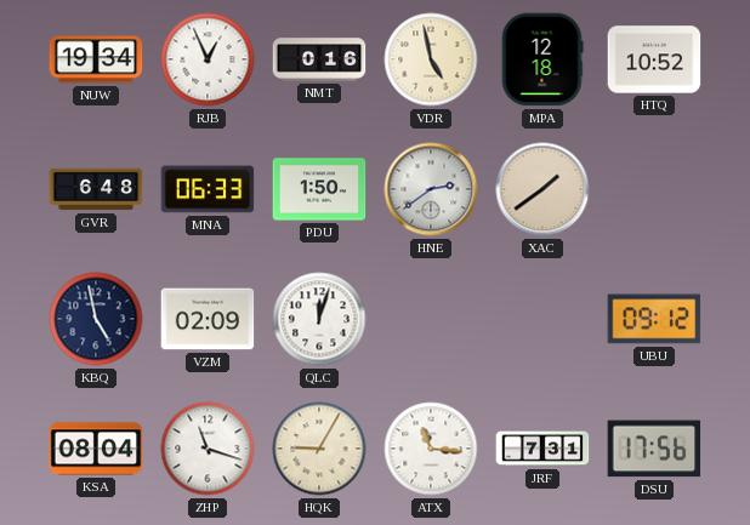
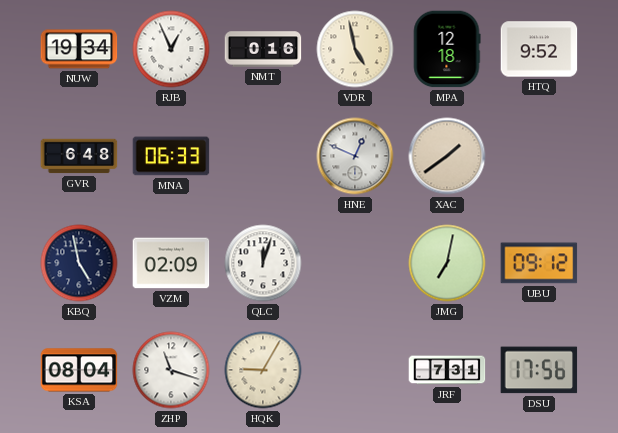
HTQ: 10:52 -> 9:52 (539, 49)
PDU: 1:50 -> none (319, 189)
HNE: 2:39 -> 12:49 (355, 156)
JMG: none -> 7:02 (447, 263)
ATX: 11:16 -> none (431, 449)
